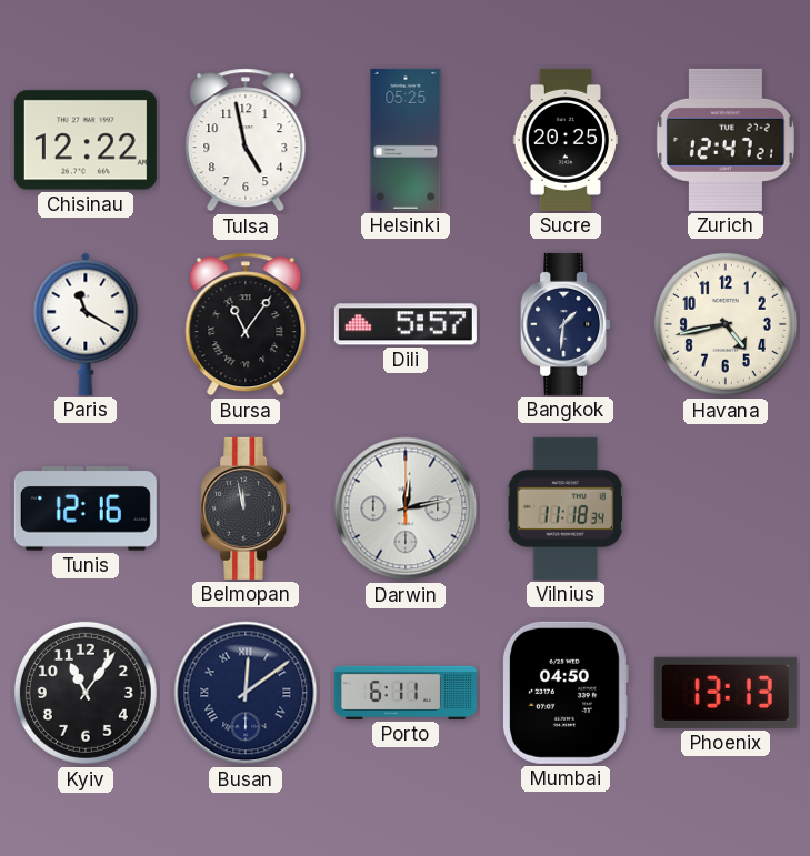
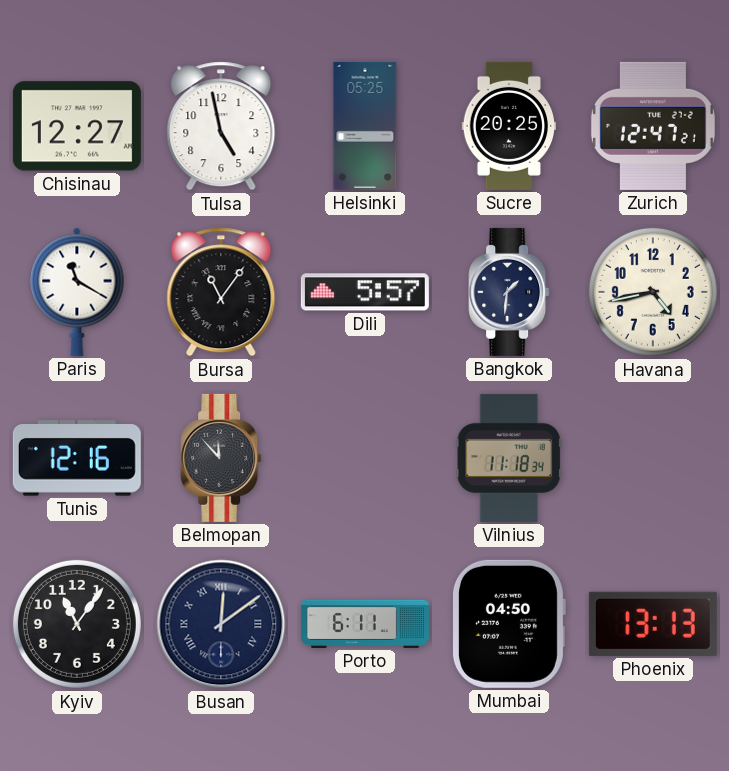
Chisinau: 12:22 -> 12:27 (77, 126)
Belmopan: 11:58 -> 11:53 (221, 458)
Darwin: 12:13 -> none (406, 508)
